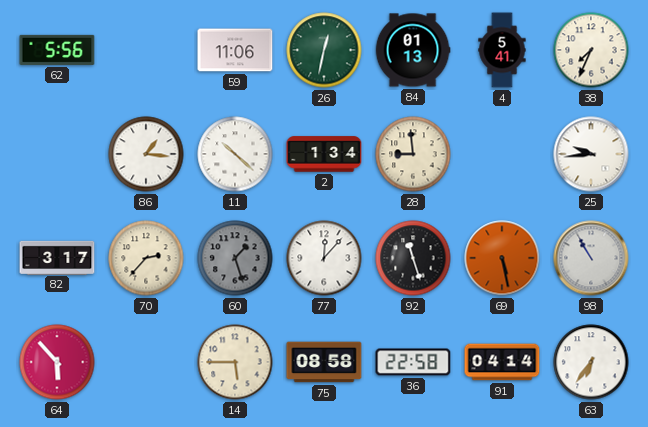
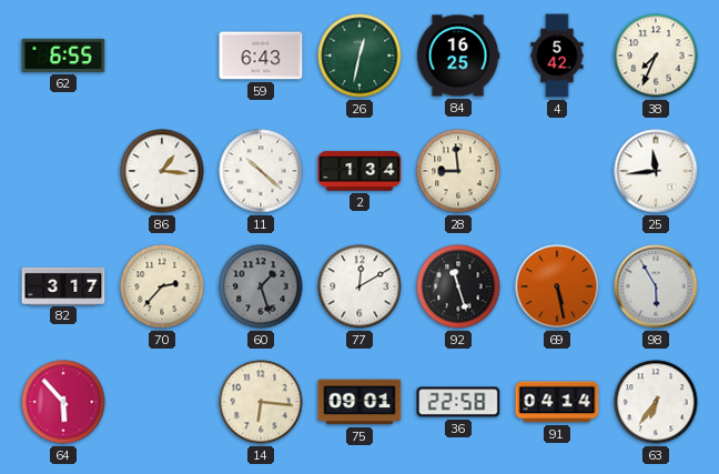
62: 5:56 -> 6:55 (63, 56)
59: 11:06 -> 6:43 (261, 56)
84: 01:13 -> 16:25 (458, 56)
4: 5:41 -> 5:42 (557, 56)
25: 9:44 -> 11:44 (656, 171)
77: 12:07 -> 12:10 (359, 286)
98: 10:55 -> 5:55 (656, 286)
14: 5:45 -> 6:16 (261, 402)
75: 08:58 -> 09:01 (359, 402)
